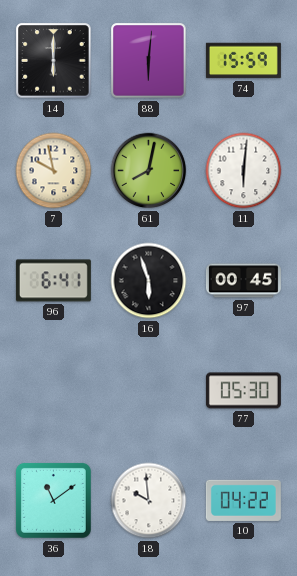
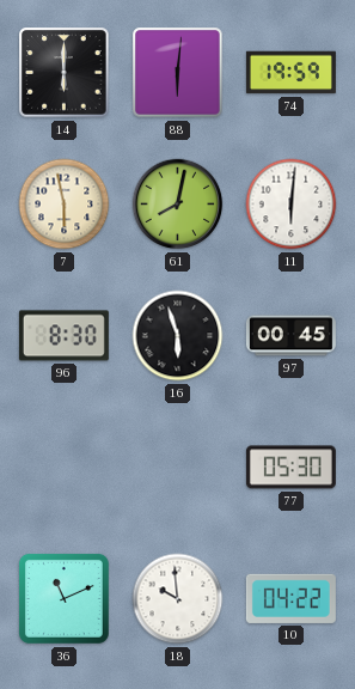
74: 15:59 -> 19:59 (290, 73)
7: 9:58 -> 5:58 (65, 205)
96: 6:41 -> 8:30 (63, 336)
36: 11:09 -> 11:11 (63, 598)
